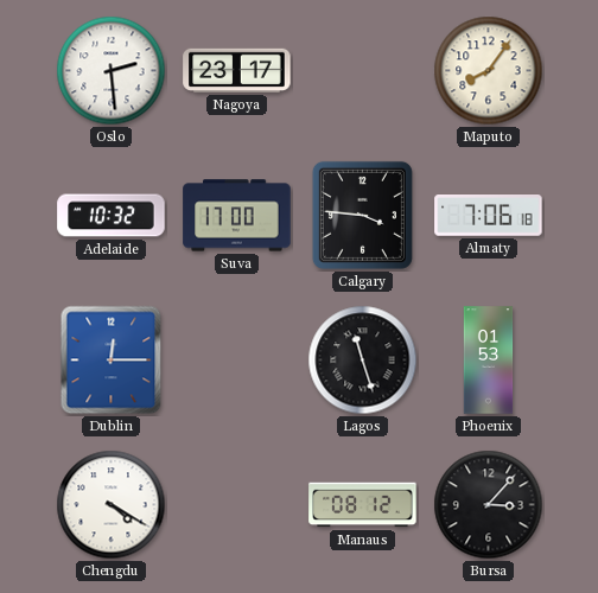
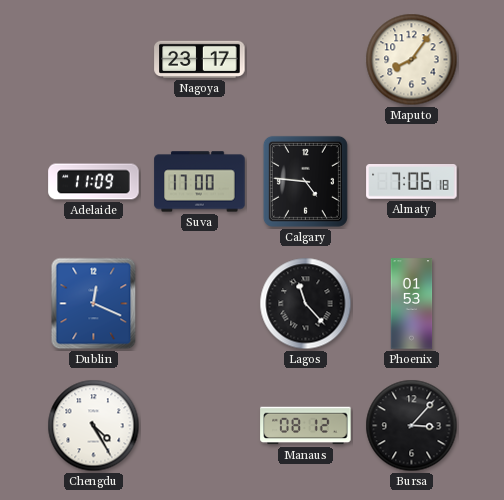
Oslo: 2:29 -> none (112, 71)
Adelaide: 10:32 -> 11:09 (94, 182)
Calgary: 3:46 -> 4:46 (305, 181)
Dublin: 12:15 -> 12:19 (94, 304)
Lagos: 11:27 -> 11:23 (306, 304)
Chengdu: 4:20 -> 4:25 (94, 426)
